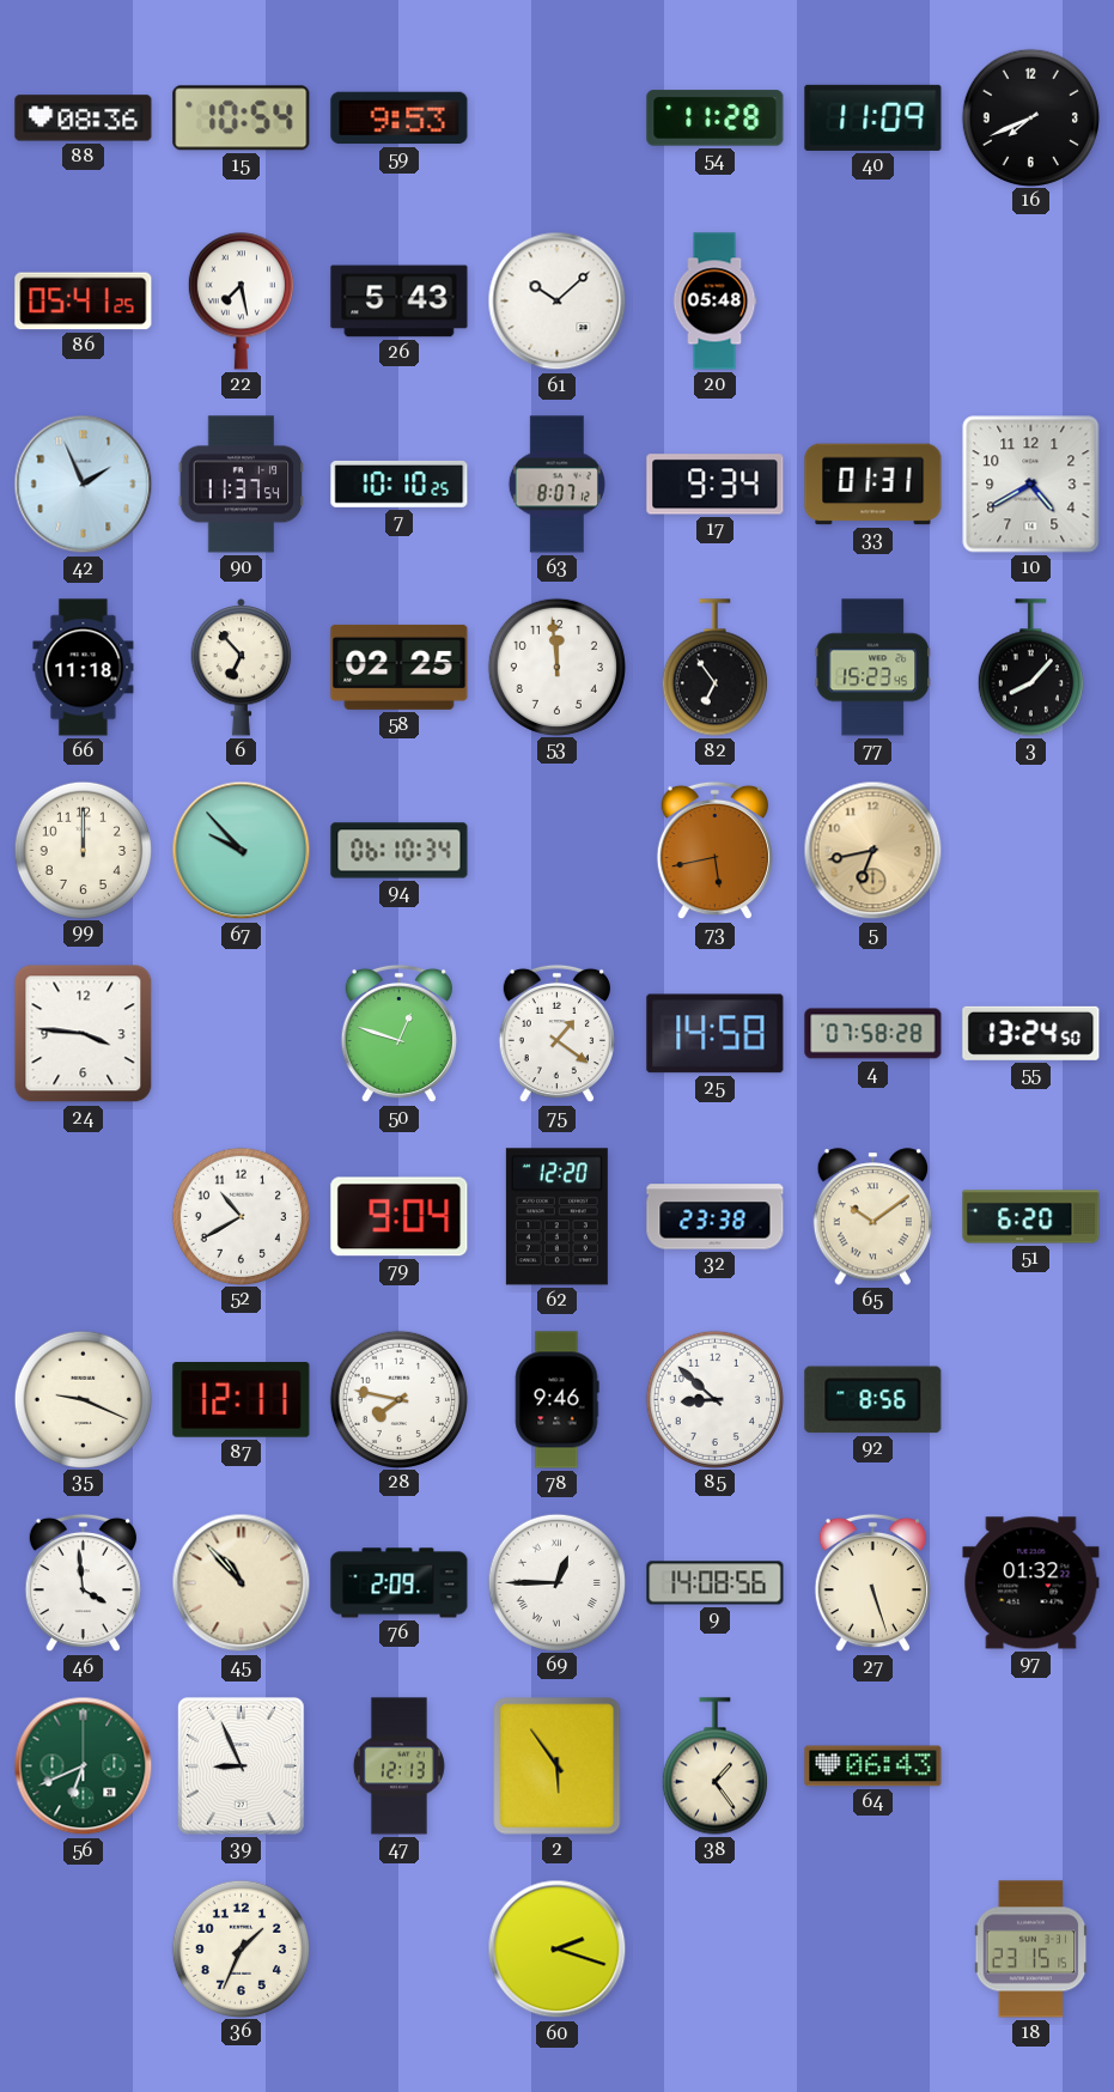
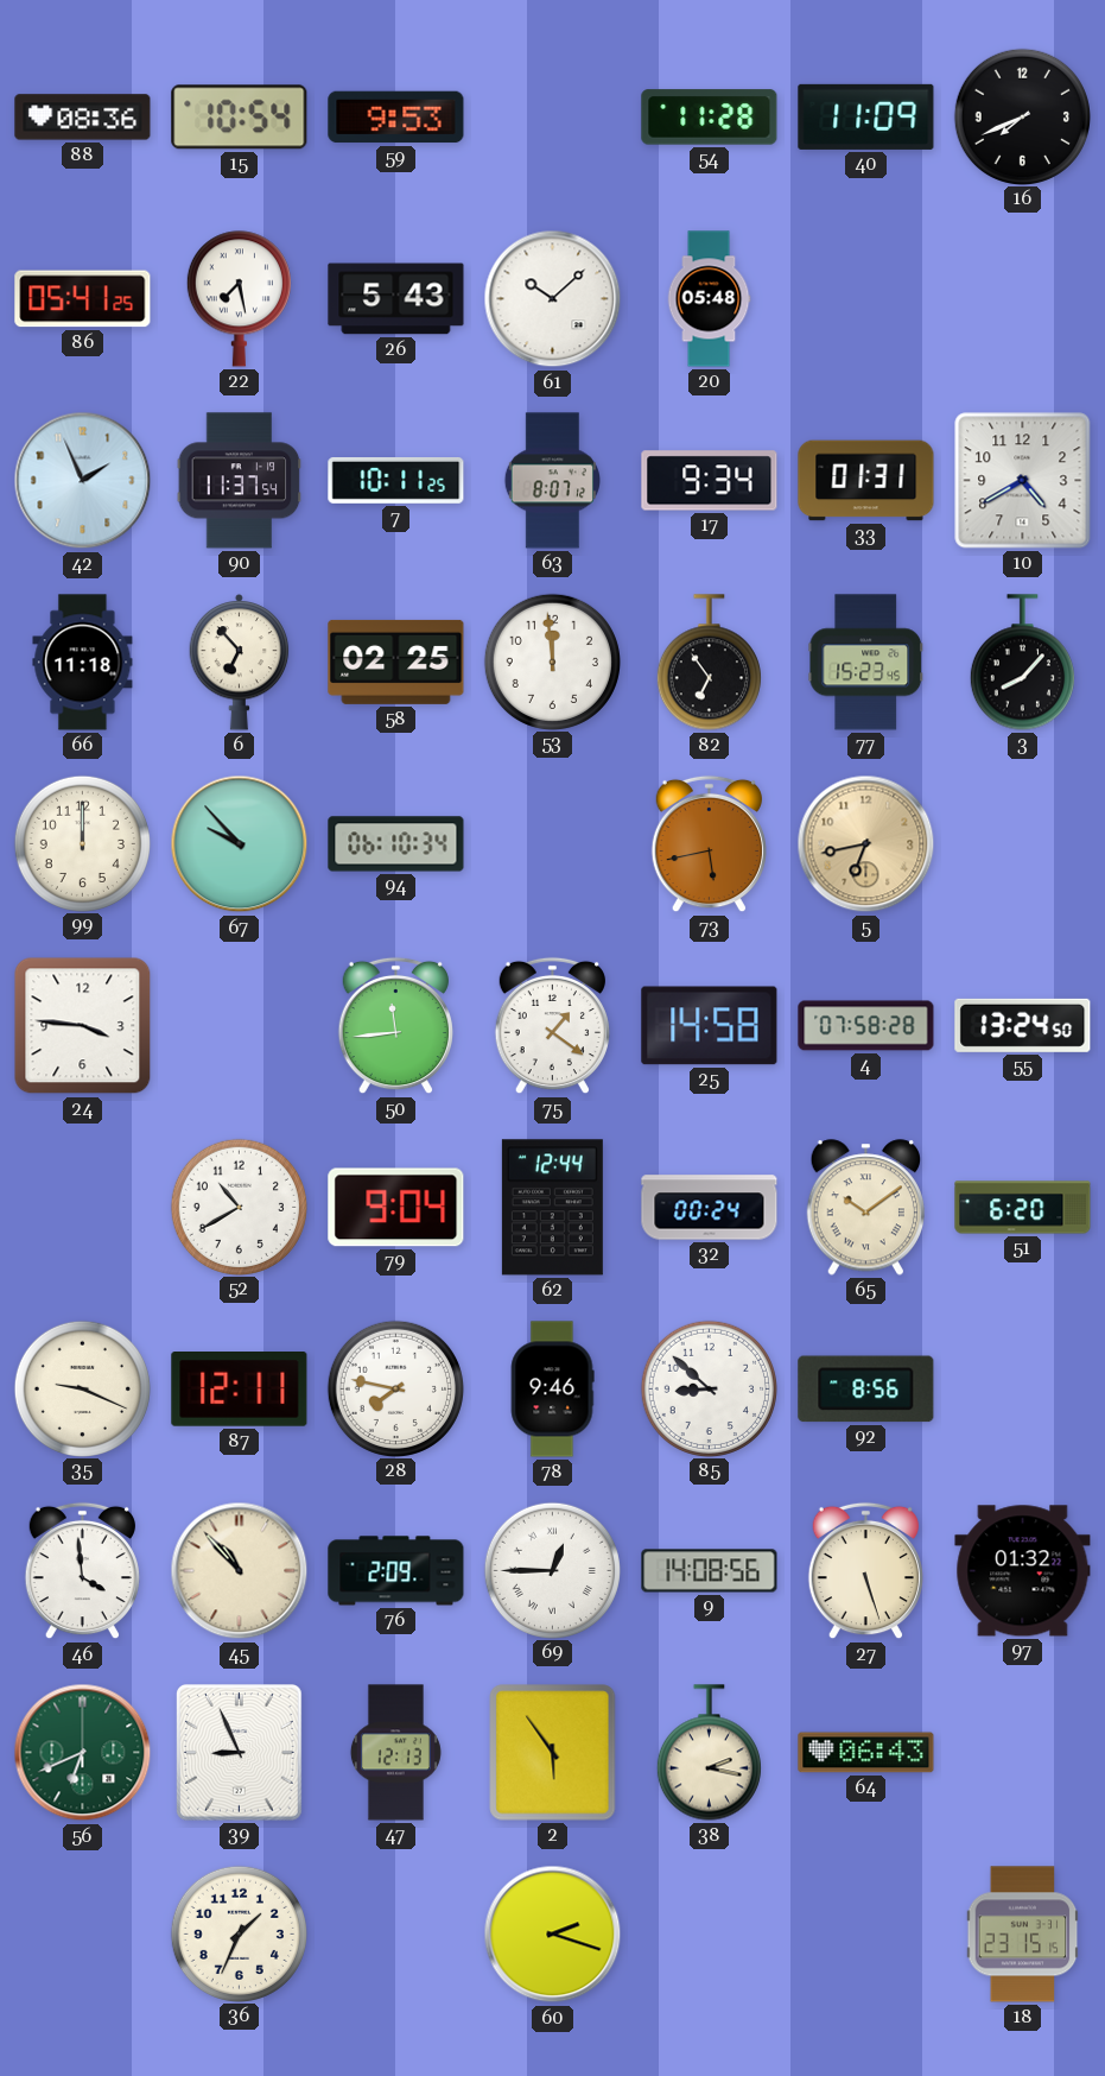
7: 10:10 -> 10:11 (396, 480)
50: 12:48 -> 11:44 (395, 1026)
62: 12:20 -> 12:44 (552, 1208)
32: 23:38 -> 00:24 (710, 1208)
38: 1:24 -> 2:17 (709, 1753)
